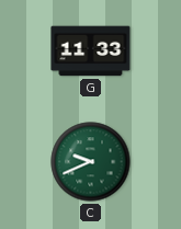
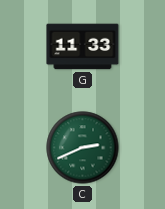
C: 9:41 -> 2:41 (83, 148)
